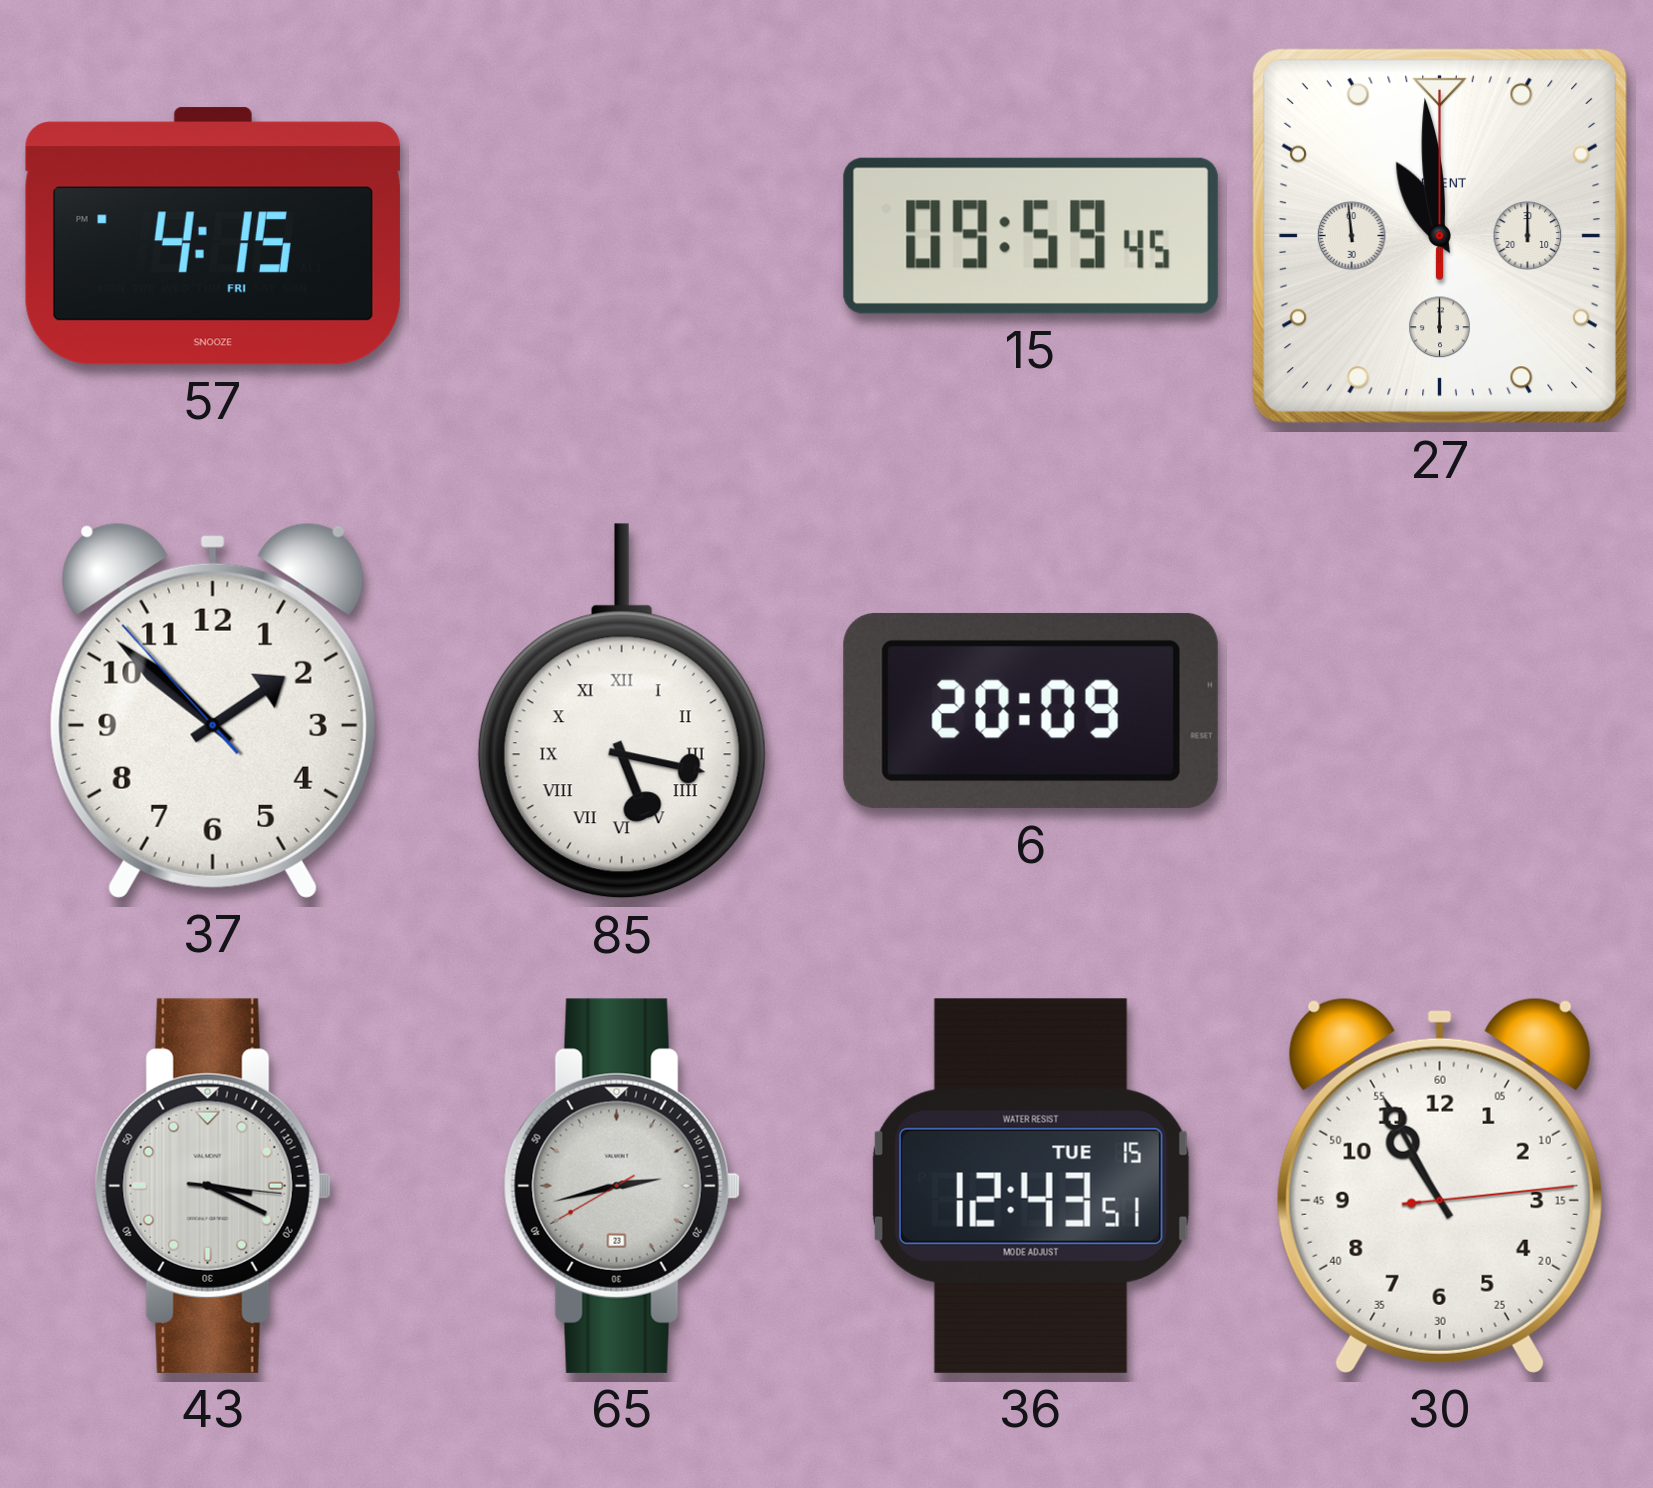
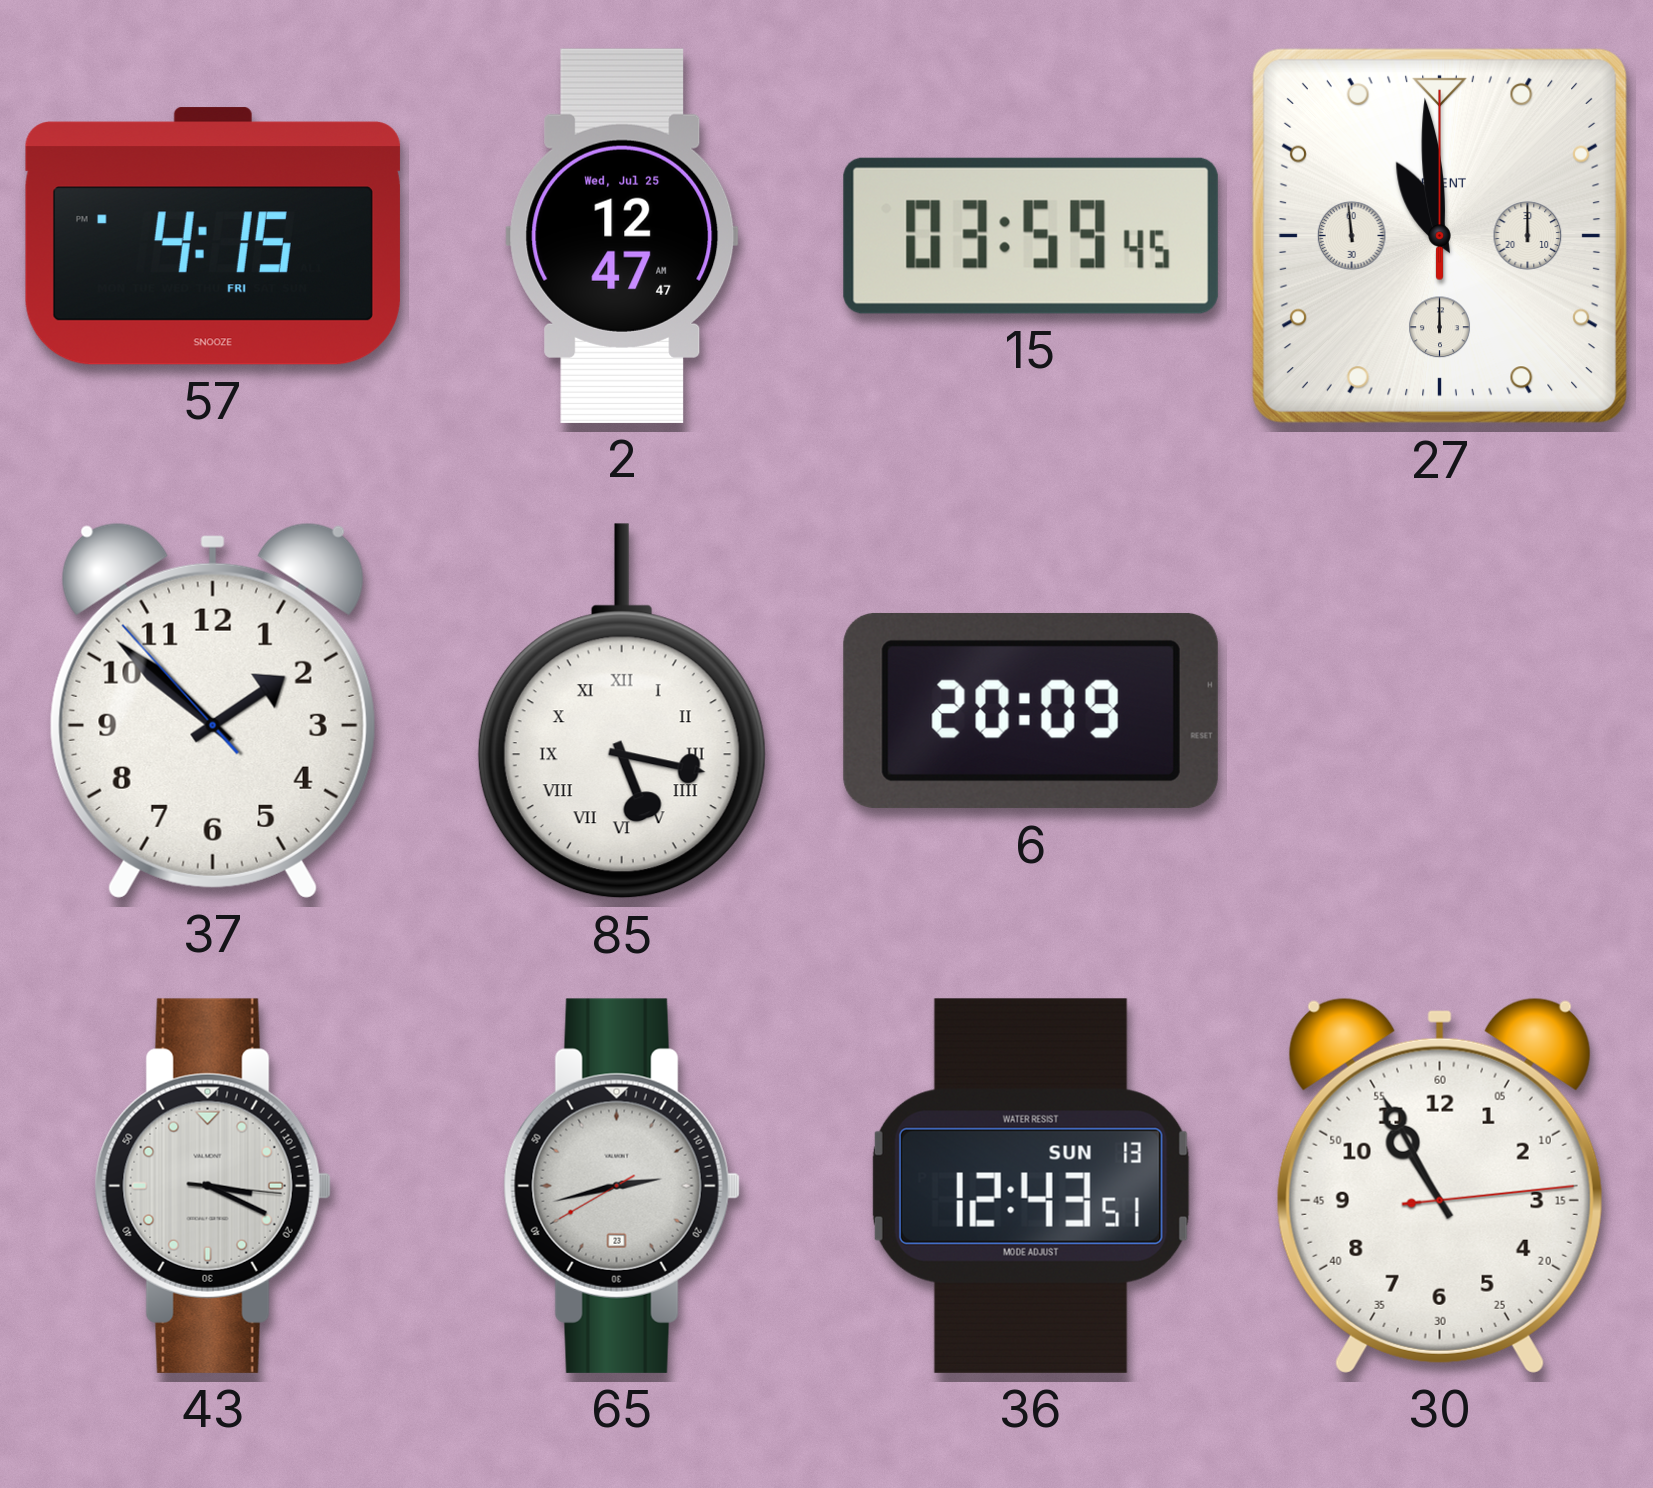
2: none -> 12:47 (622, 236)
15: 09:59 -> 03:59 (1031, 236)
36 date: TUE 15 -> SUN 13 (1031, 1186)
